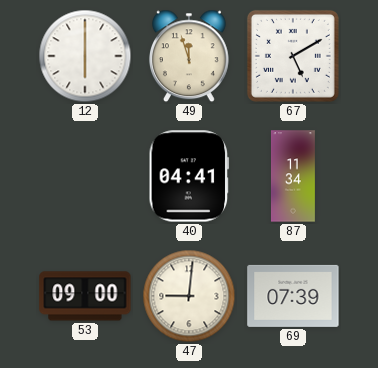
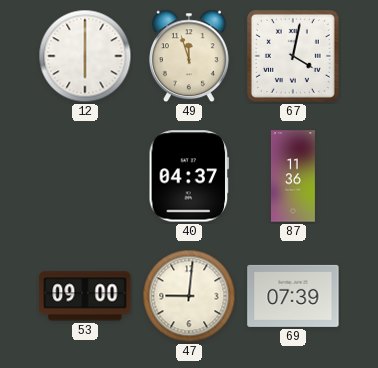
67: 5:10 -> 4:02 (293, 56)
40: 04:41 -> 04:37 (189, 176)
87: 11:34 -> 11:36 (293, 176)
